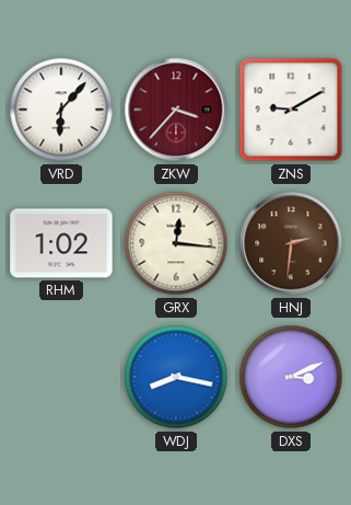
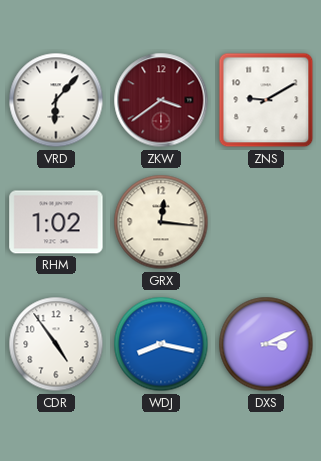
ZKW: 3:37 -> 3:39 (161, 100)
HNJ: 2:31 -> none (291, 243)
CDR: none -> 4:54 (56, 344)
